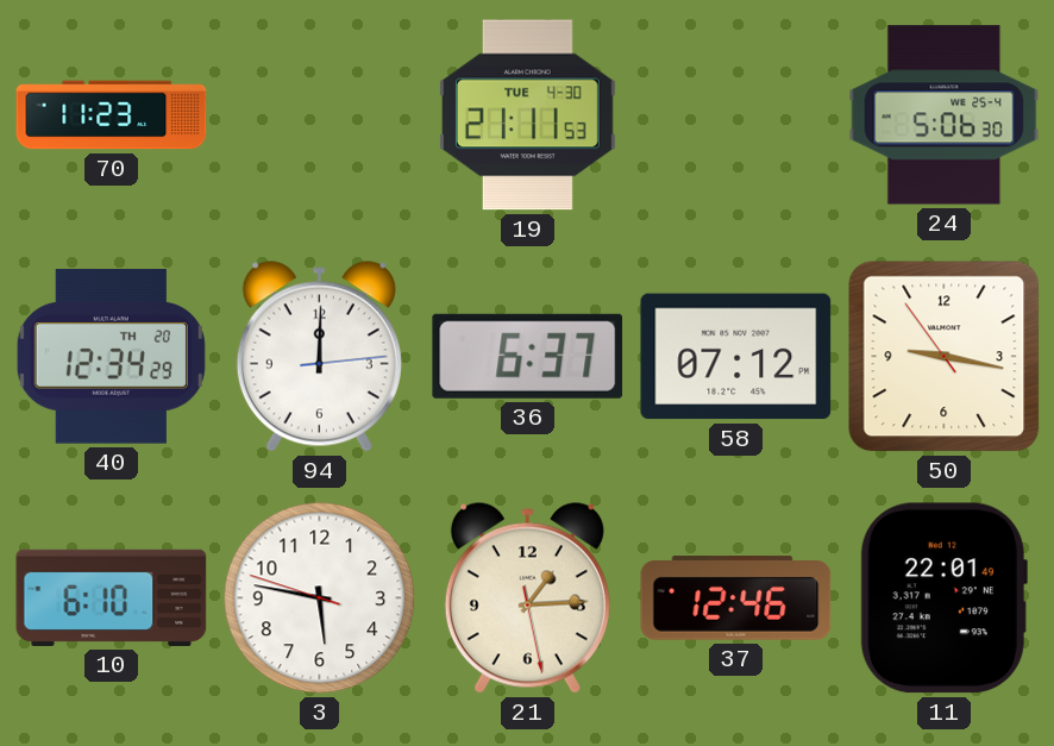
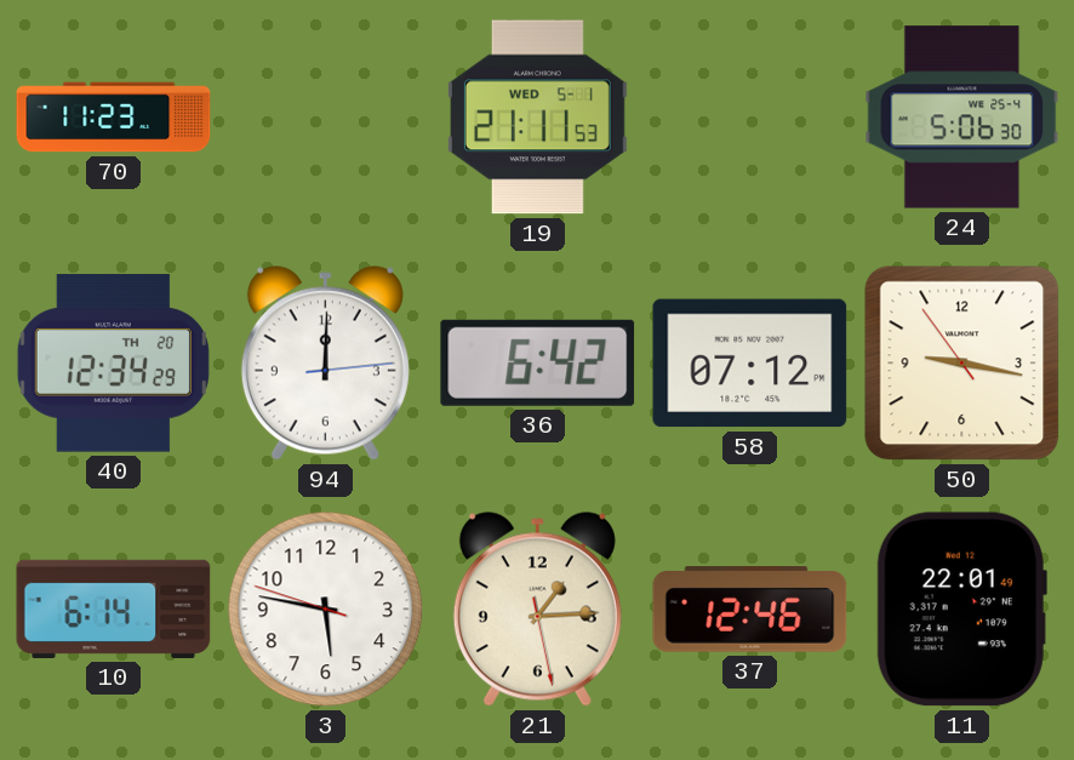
19 date: TUE 4-30 -> WED 5-1 (537, 118)
36: 6:37 -> 6:42 (538, 362)
10: 6:10 -> 6:14 (114, 608)
